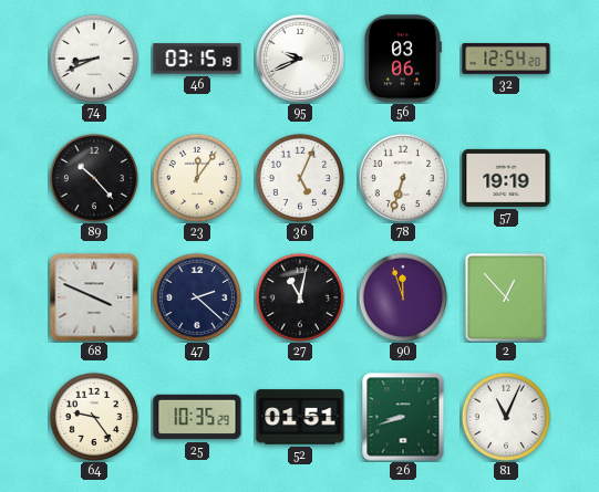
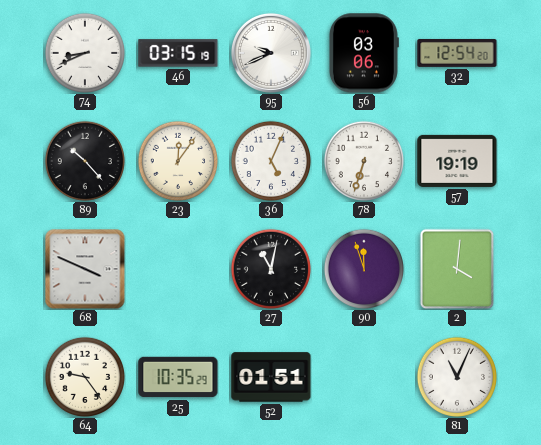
47: 2:22 -> none (196, 296)
2: 12:53 -> 4:01 (457, 269)
26: 8:42 -> none (403, 417)
